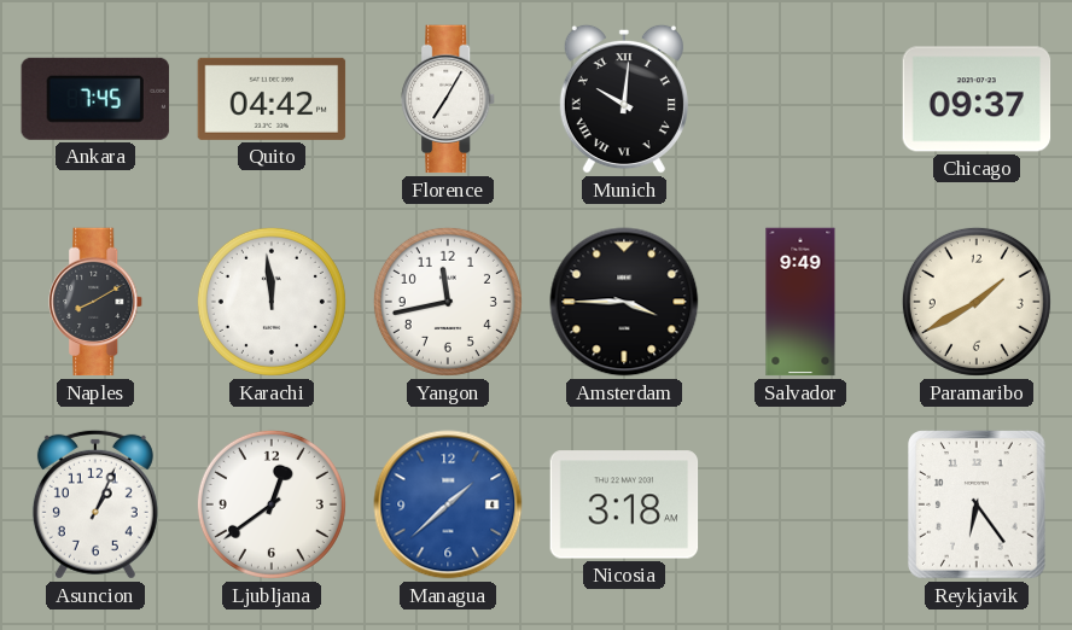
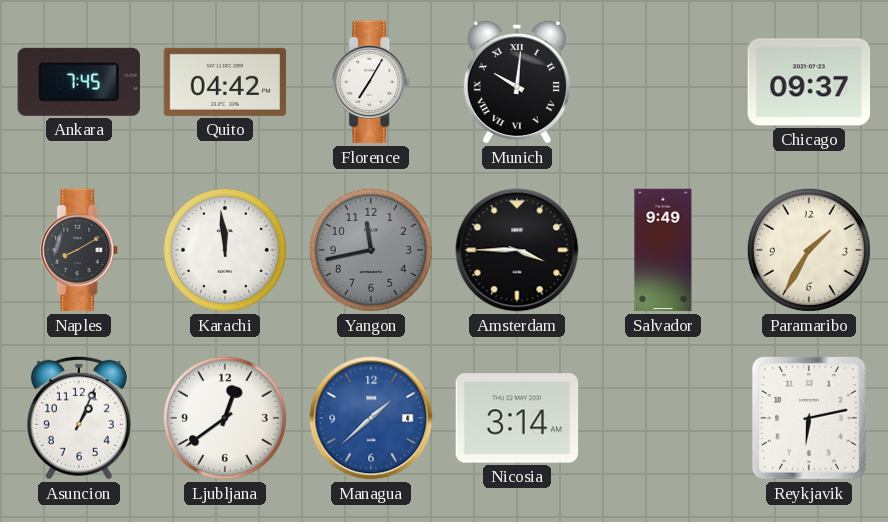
Yangon dial: white -> grey (371, 250)
Paramaribo: 1:40 -> 1:35 (809, 250)
Nicosia: 3:18 -> 3:14 (517, 418)
Reykjavik: 6:24 -> 6:13 (810, 418)
